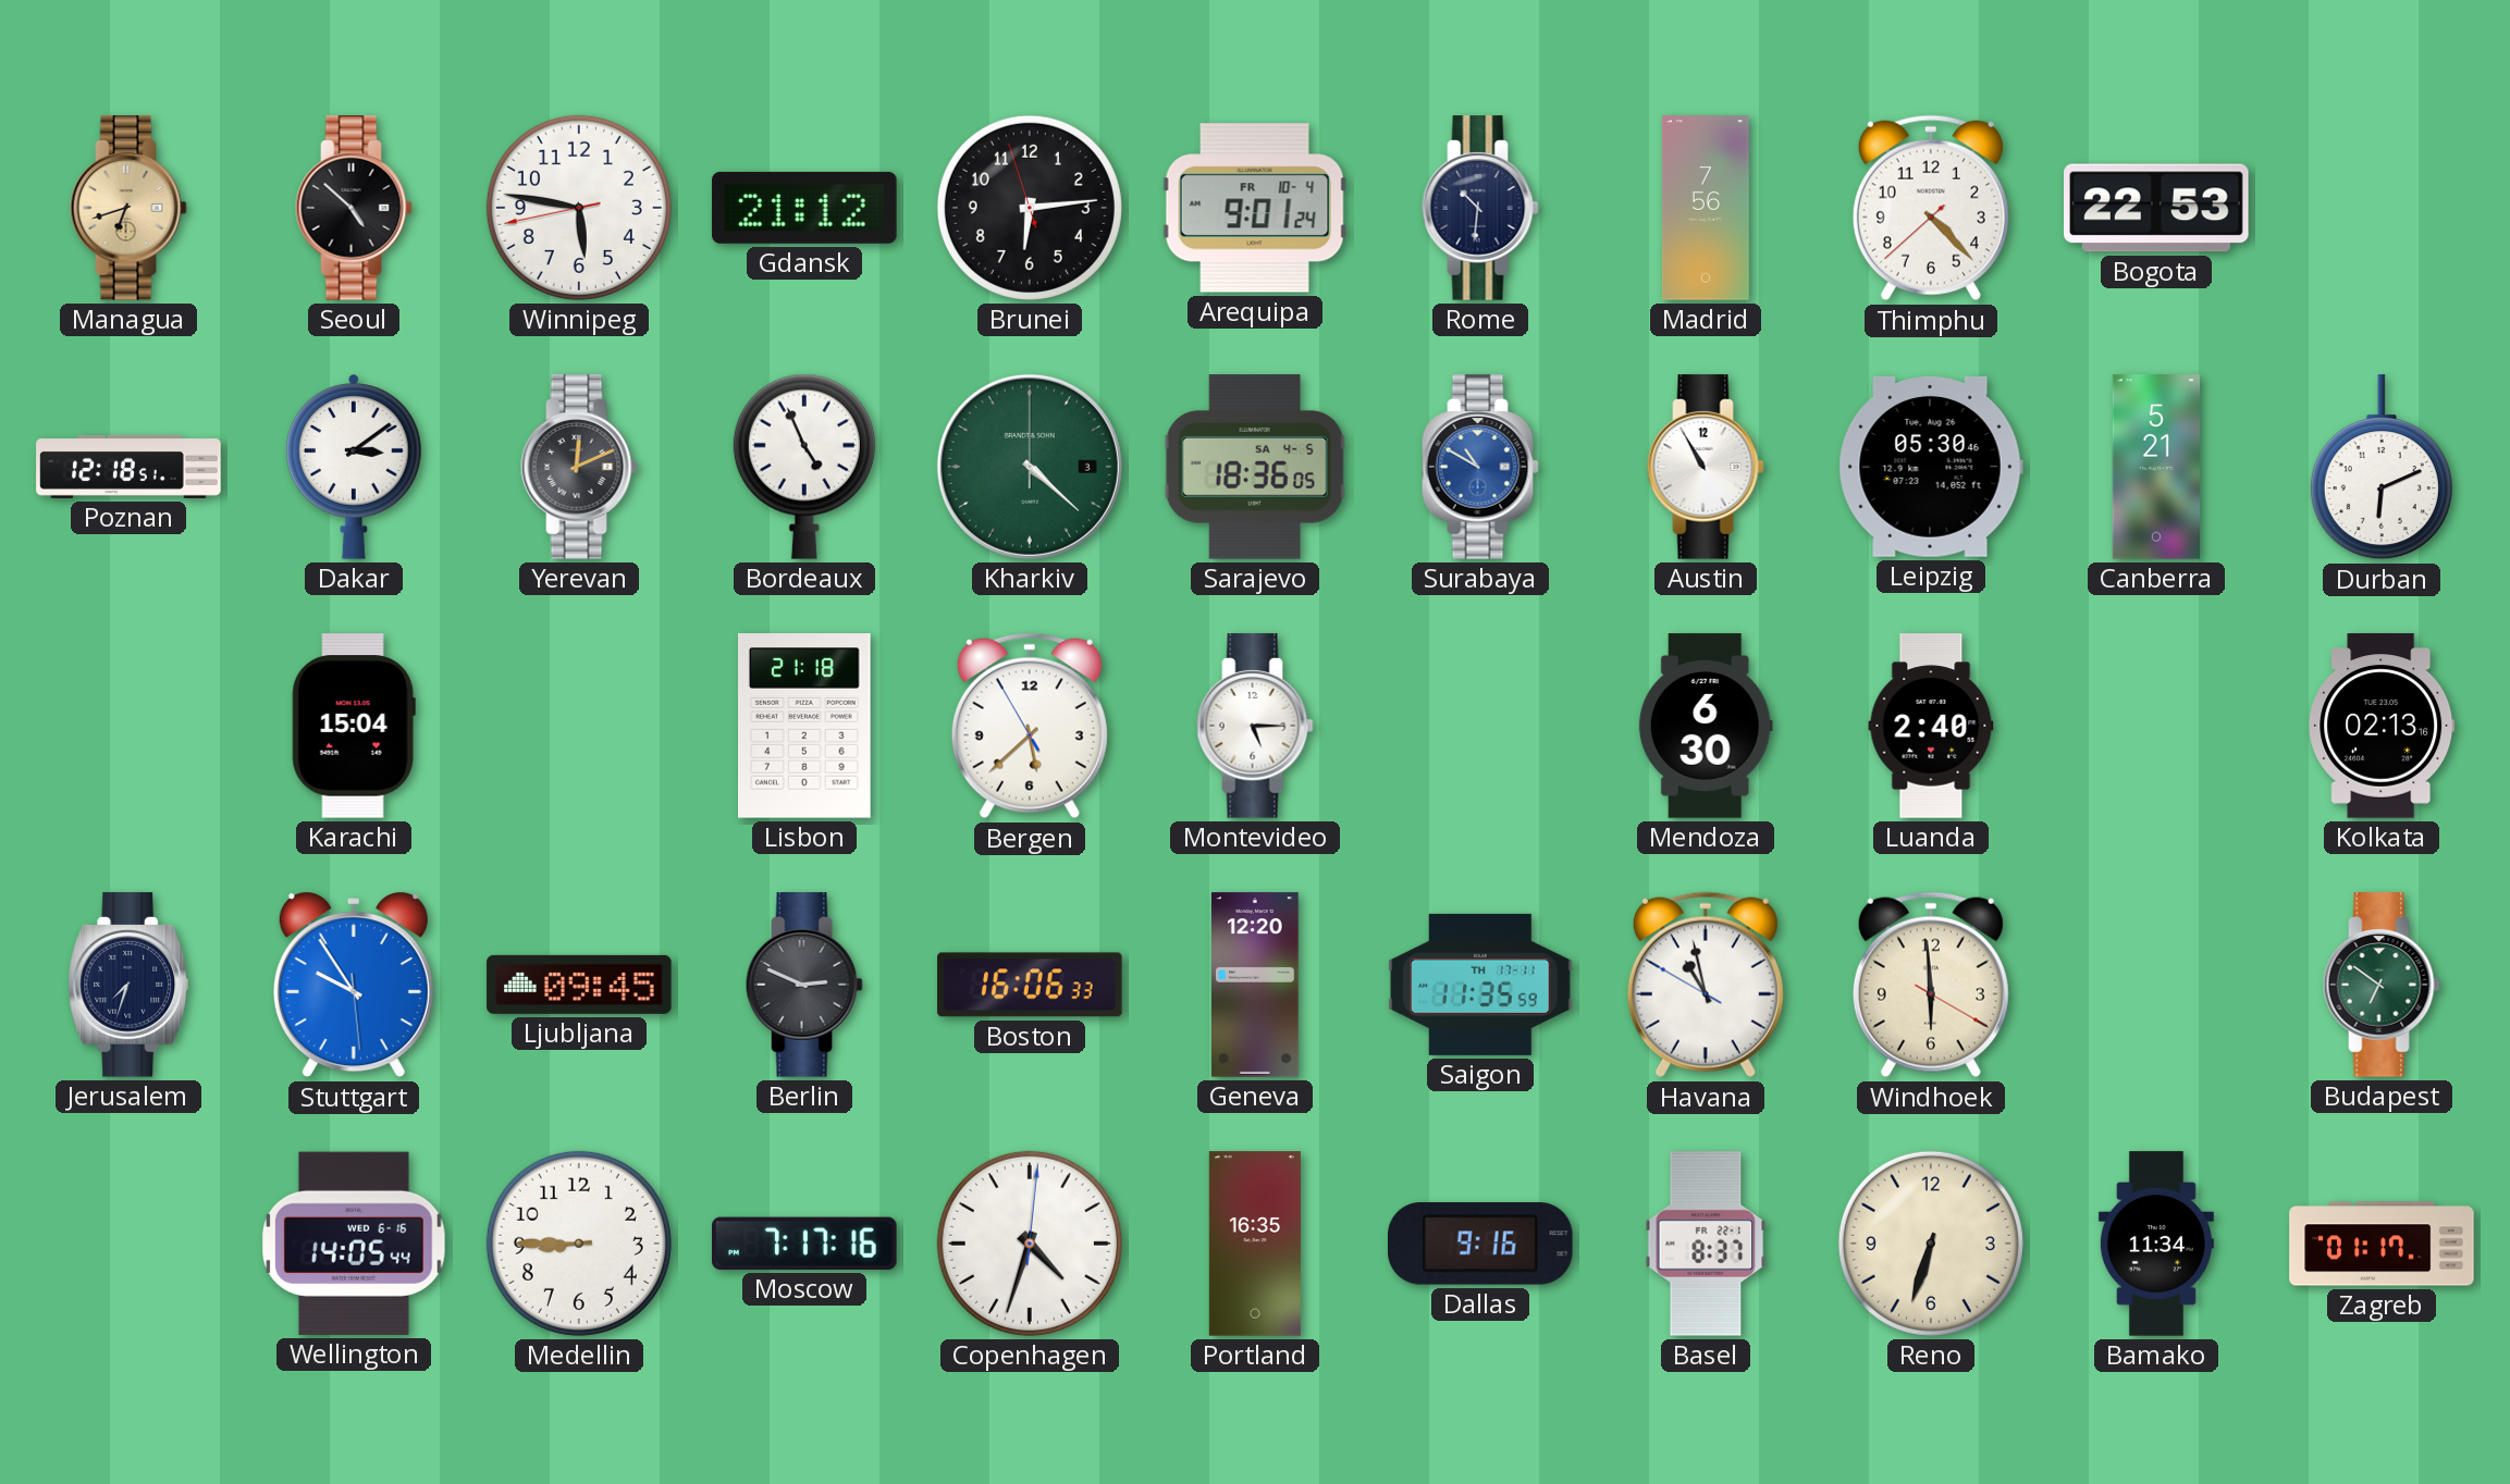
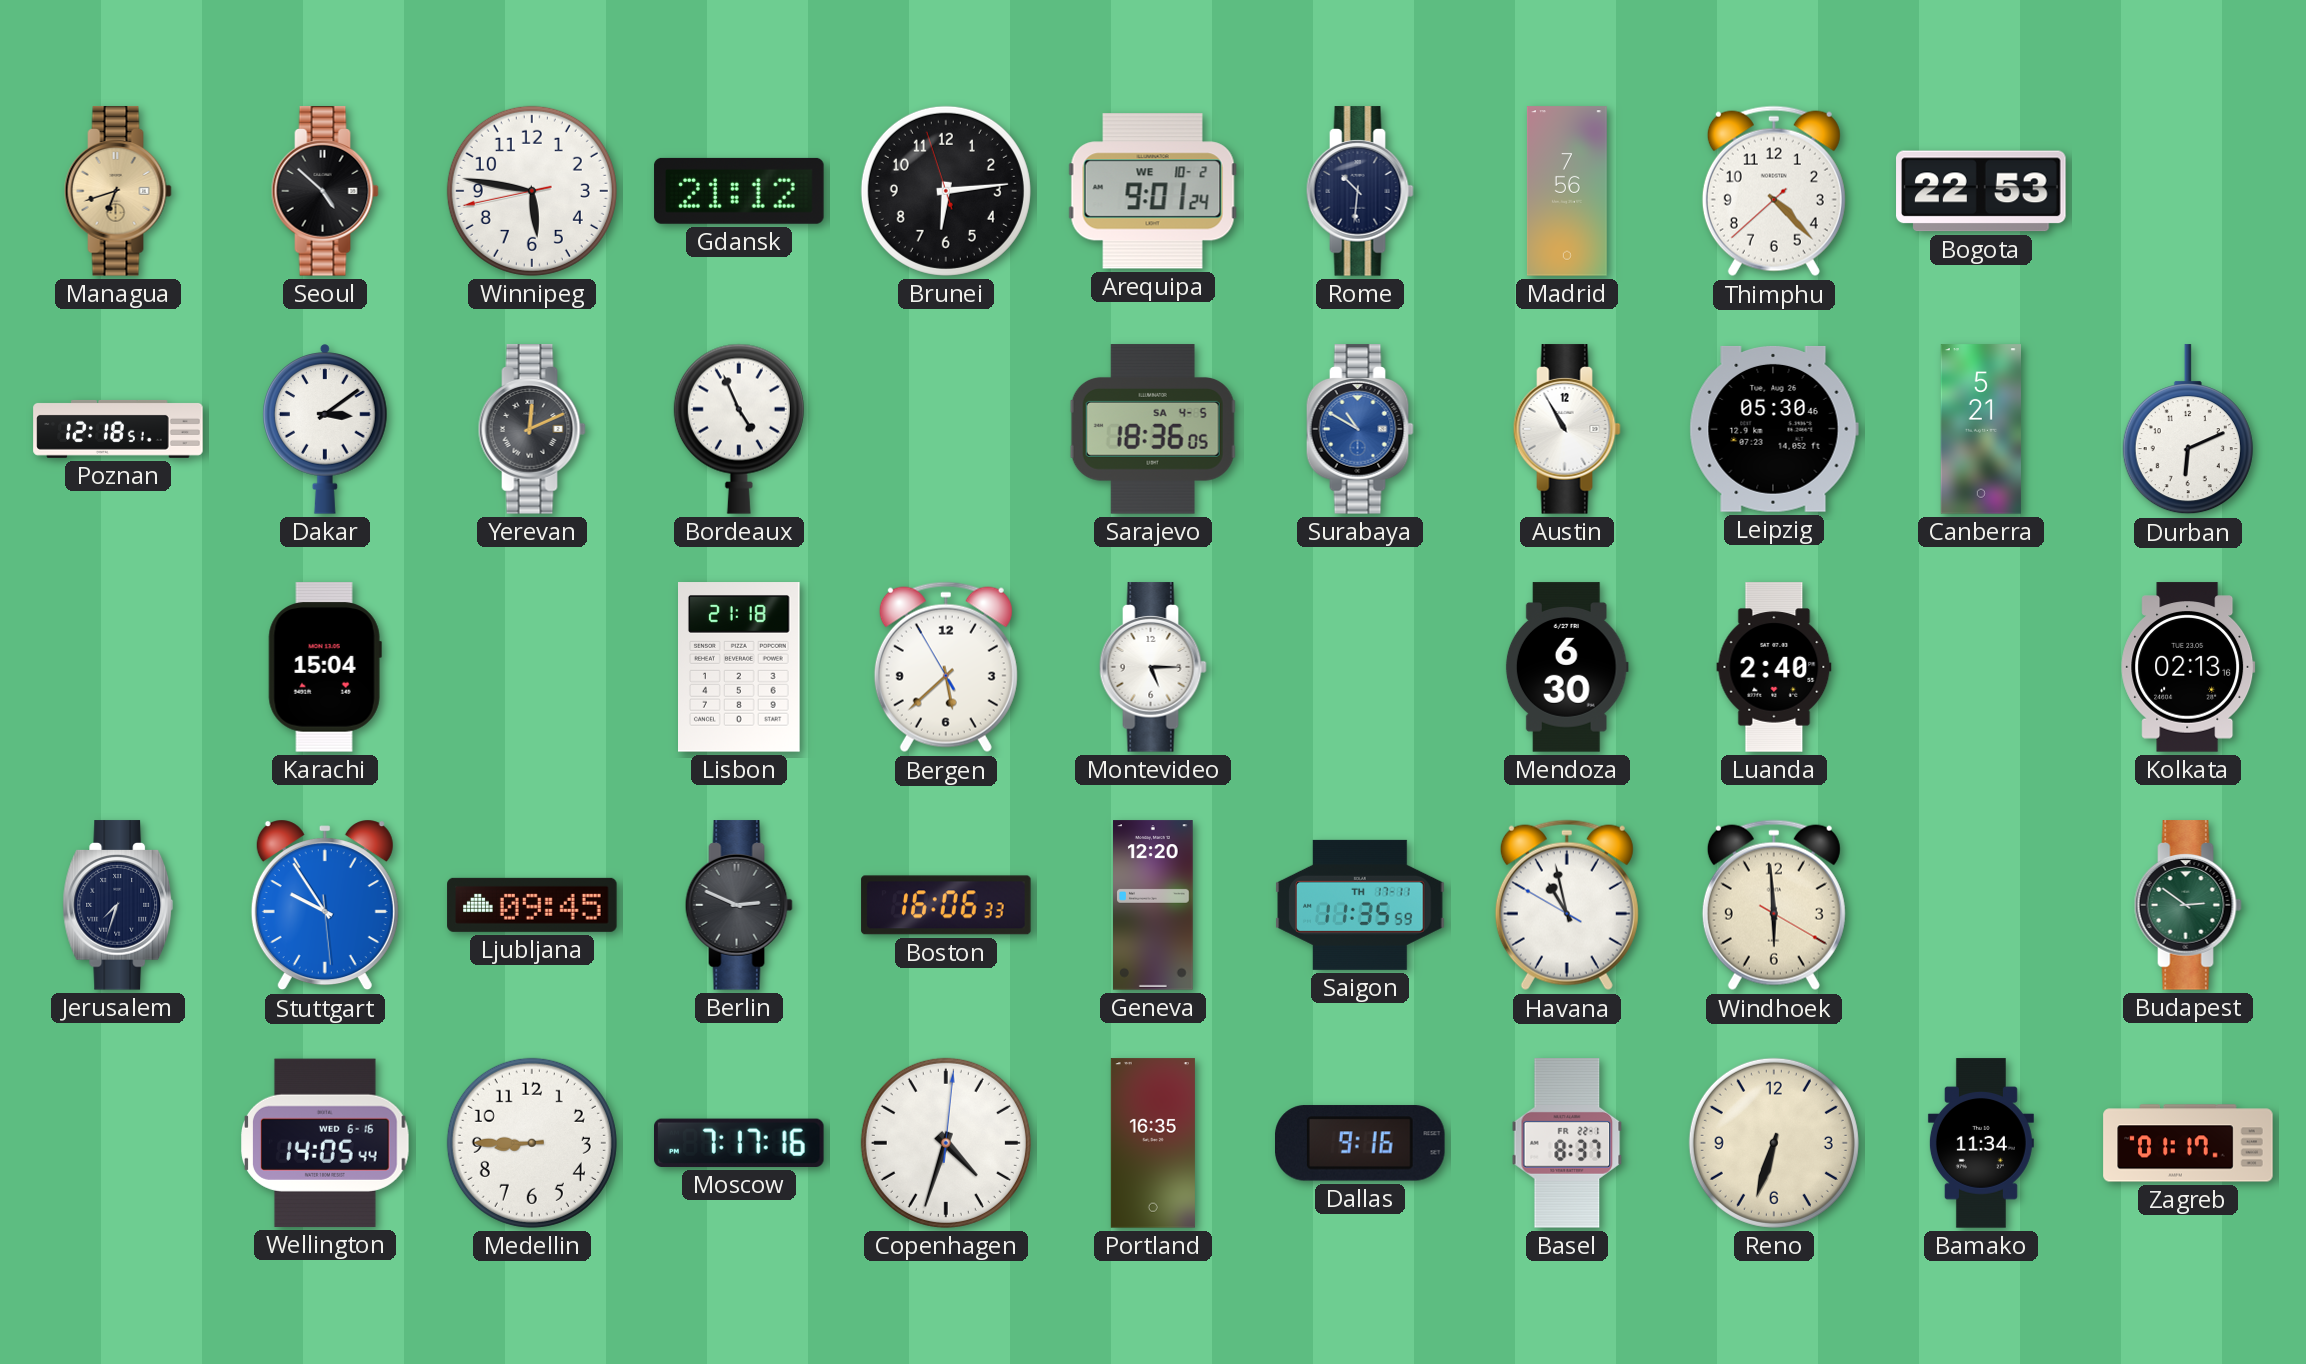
Arequipa date: FR 10-4 -> WE 10-2 (1153, 191)
Kharkiv: 4:22 -> none (1030, 467)
Budapest: 6:51 -> 2:51 (2188, 905)
